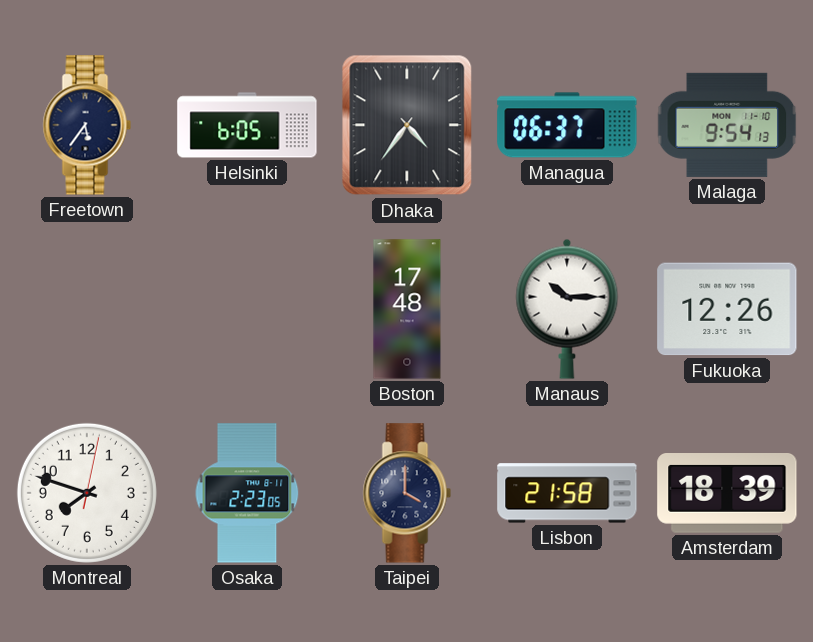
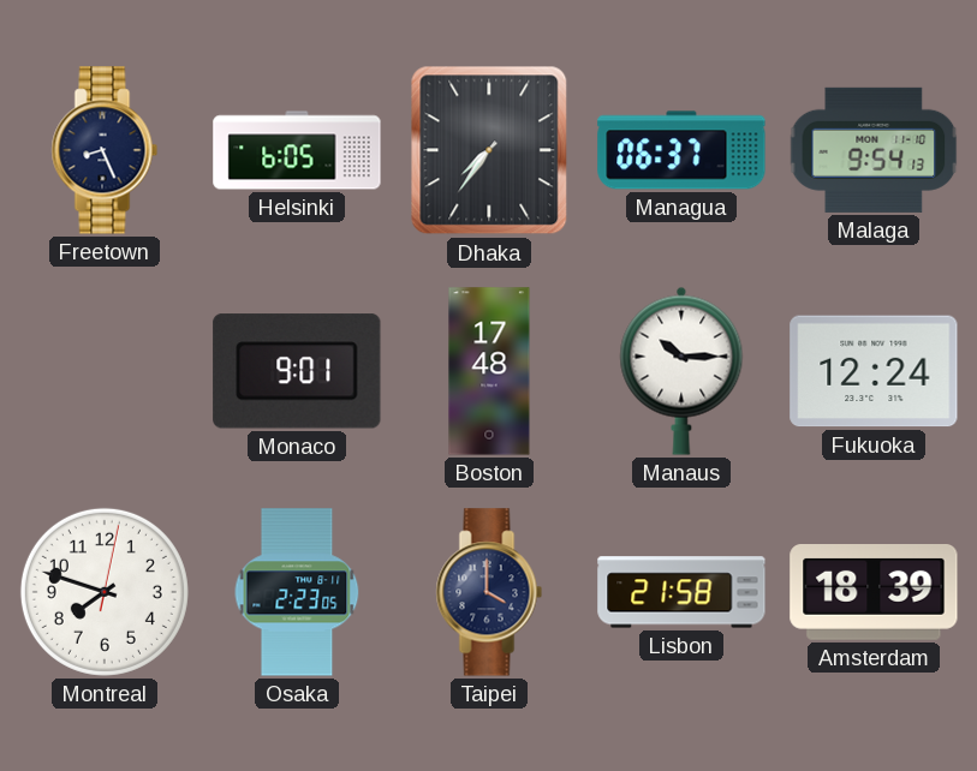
Freetown: 5:36 -> 8:26 (105, 150)
Dhaka: 4:36 -> 7:36 (489, 150)
Monaco: none -> 9:01 (297, 371)
Fukuoka: 12:26 -> 12:24 (874, 371)
